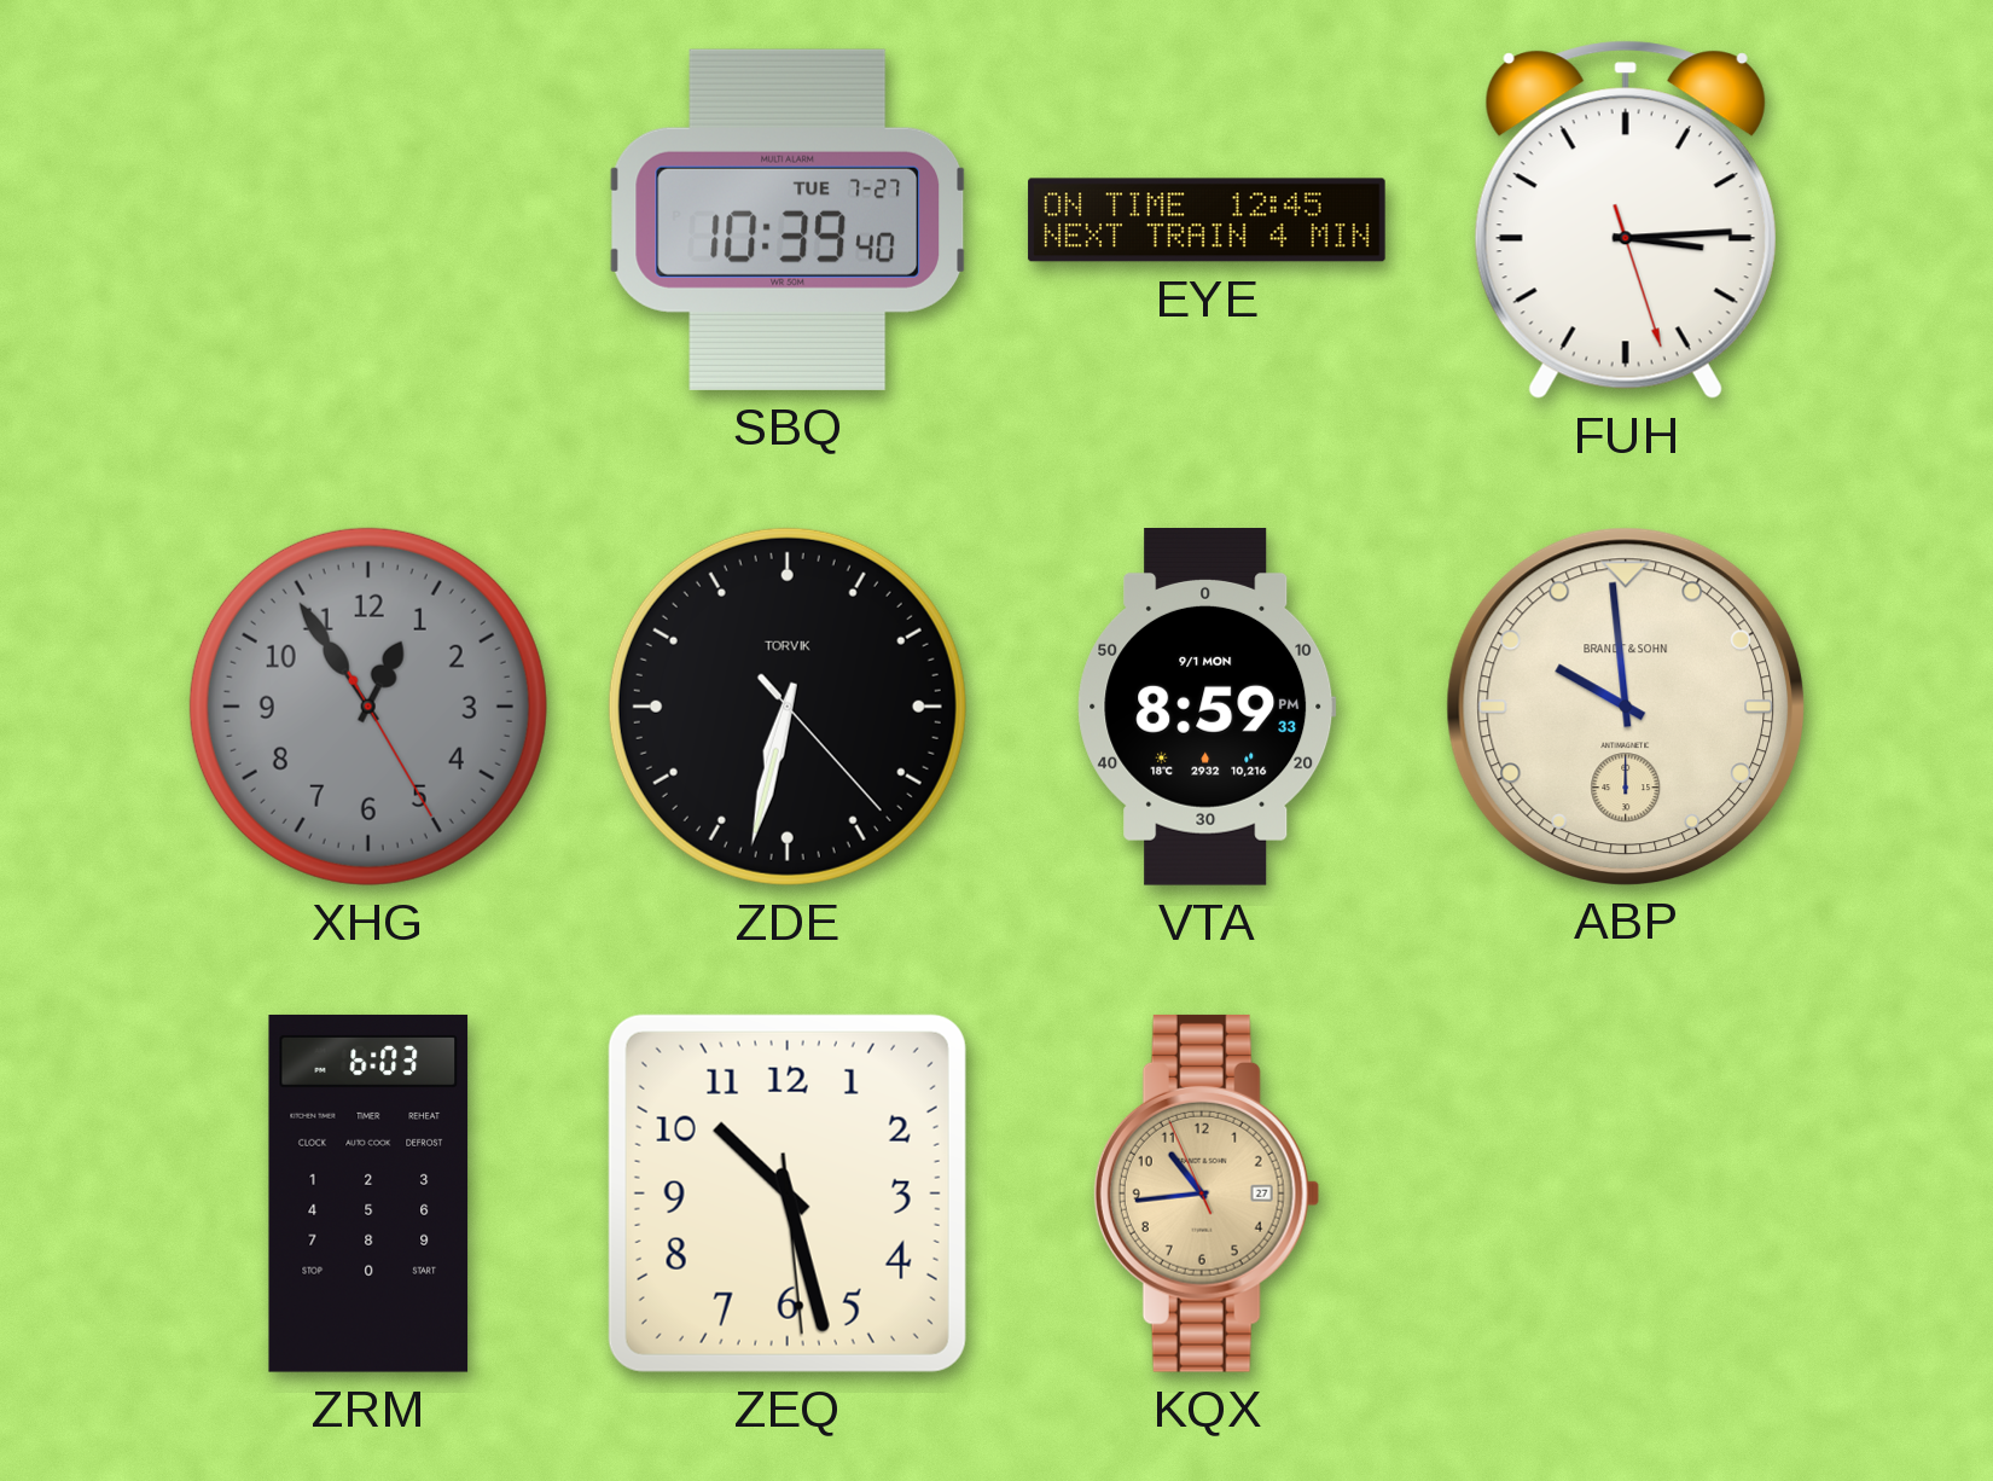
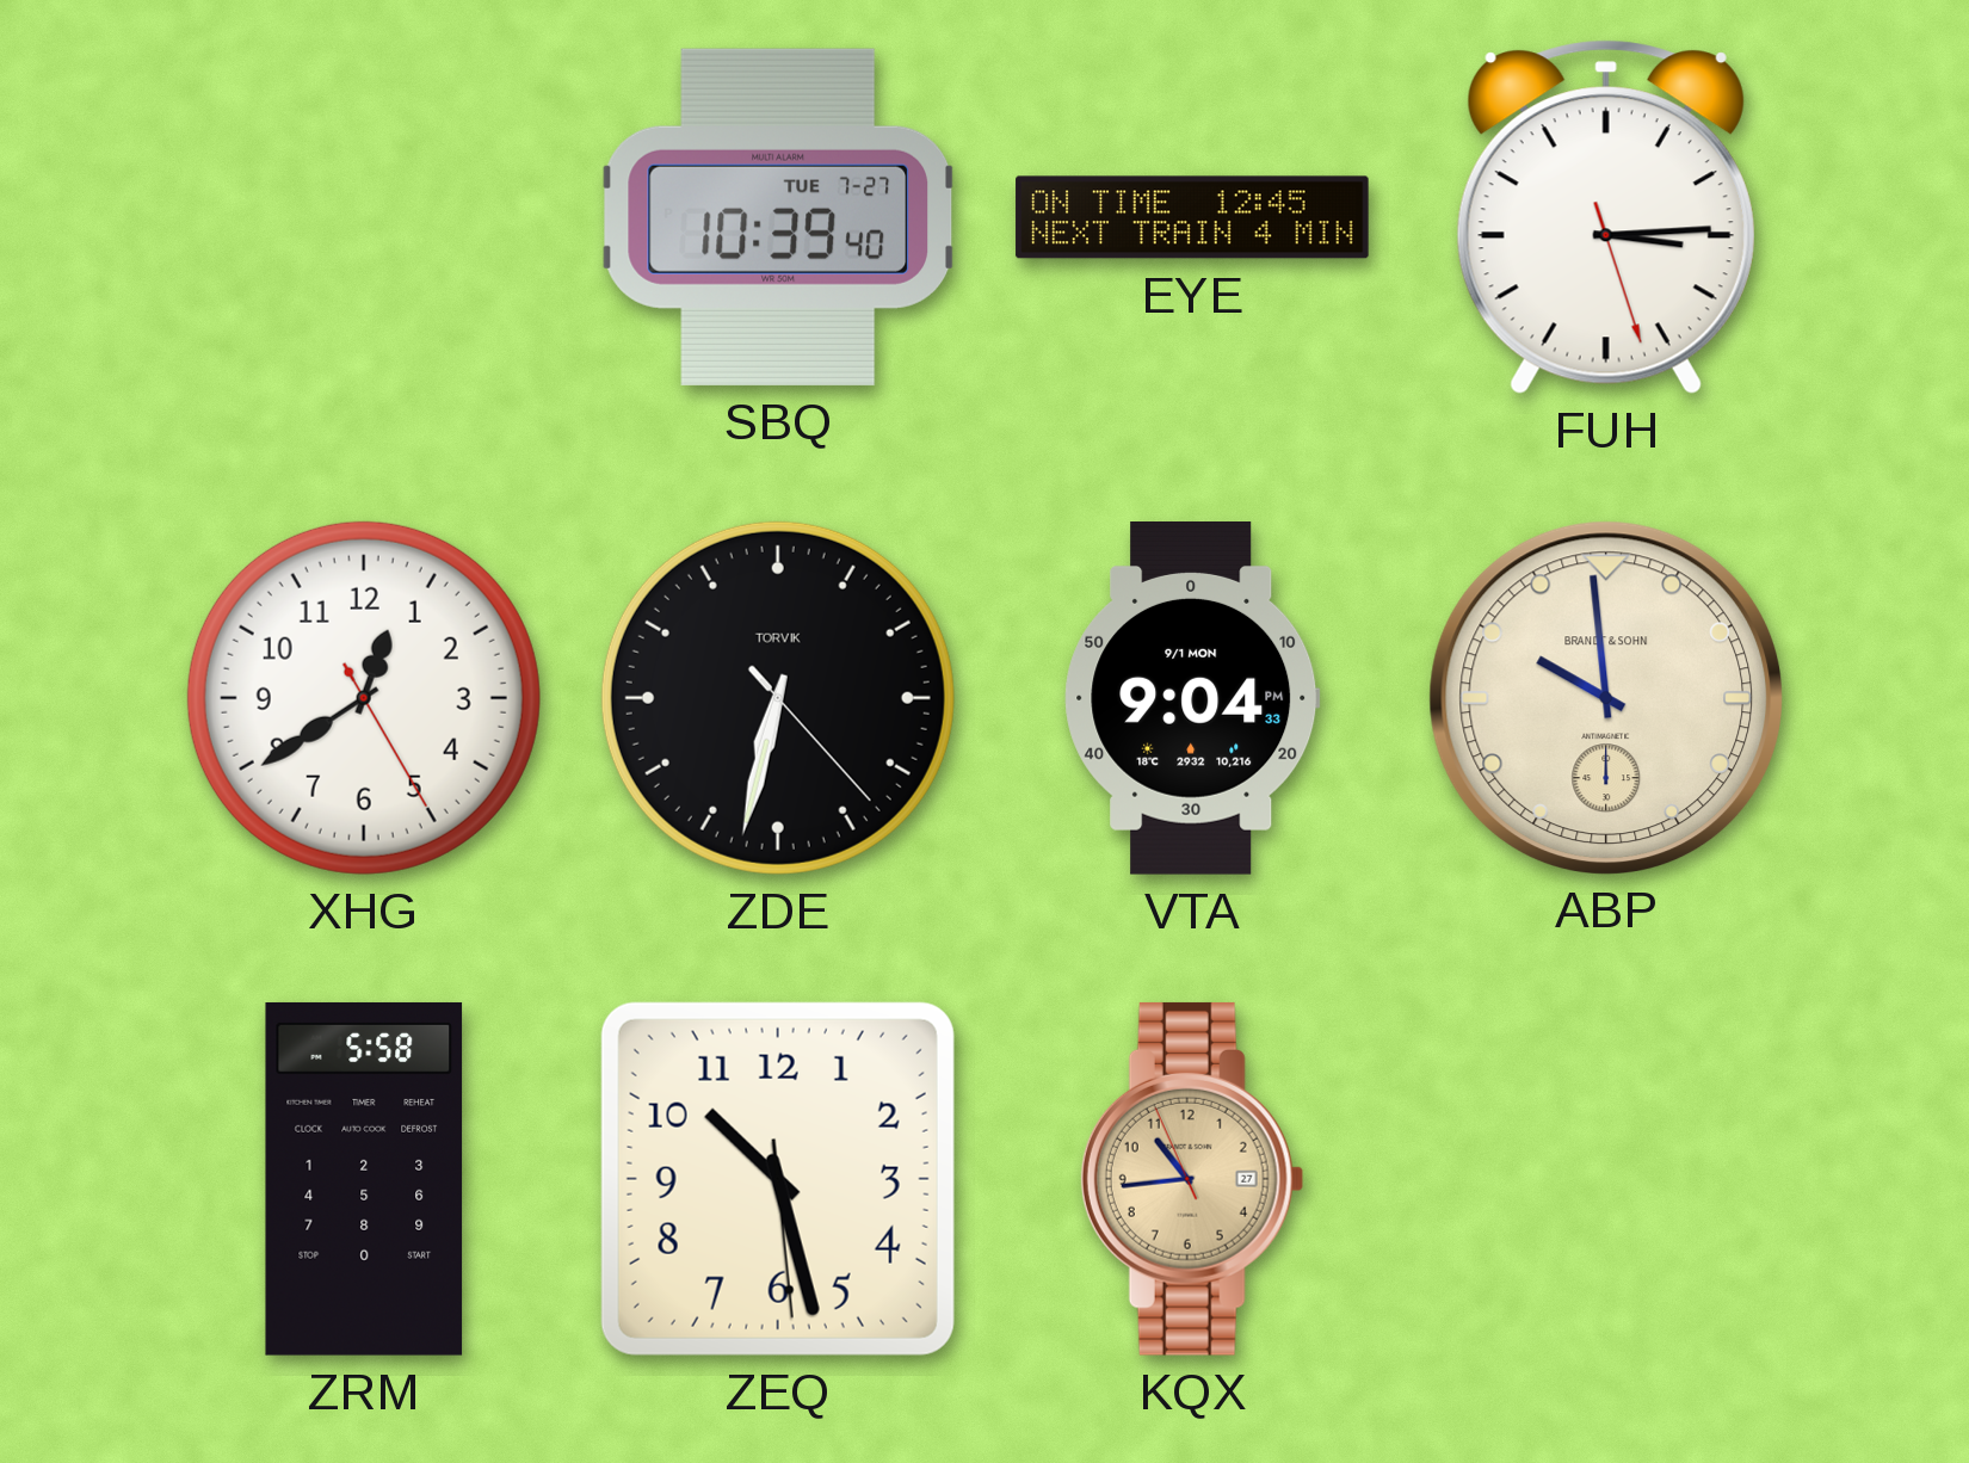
XHG: 12:54 -> 12:39 (364, 698)
XHG dial: grey -> white (364, 698)
VTA: 8:59 -> 9:04 (1192, 699)
ZRM: 6:03 -> 5:58 (364, 1179)
